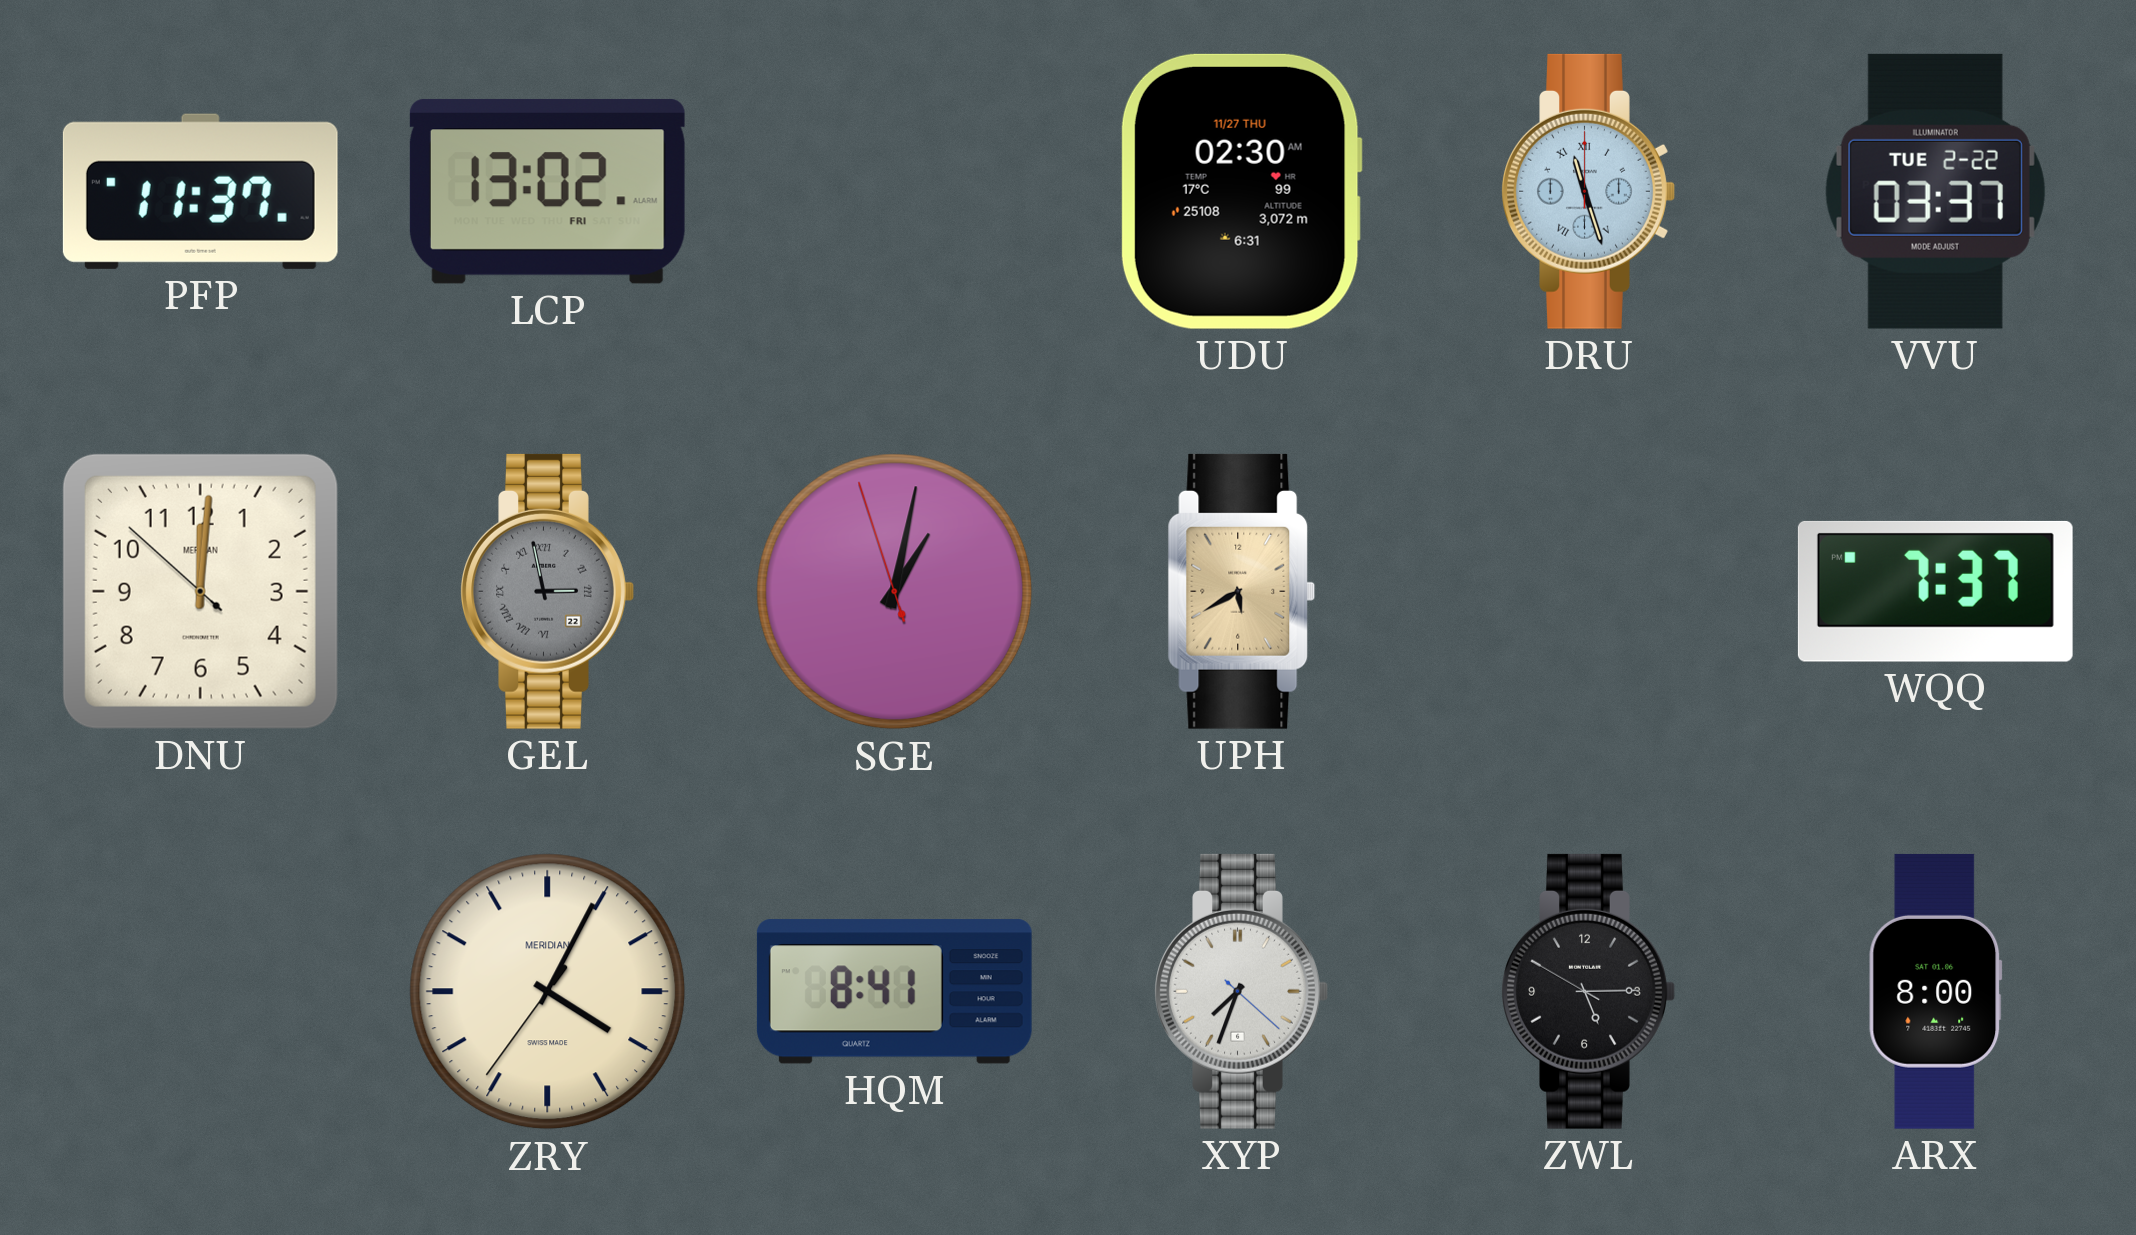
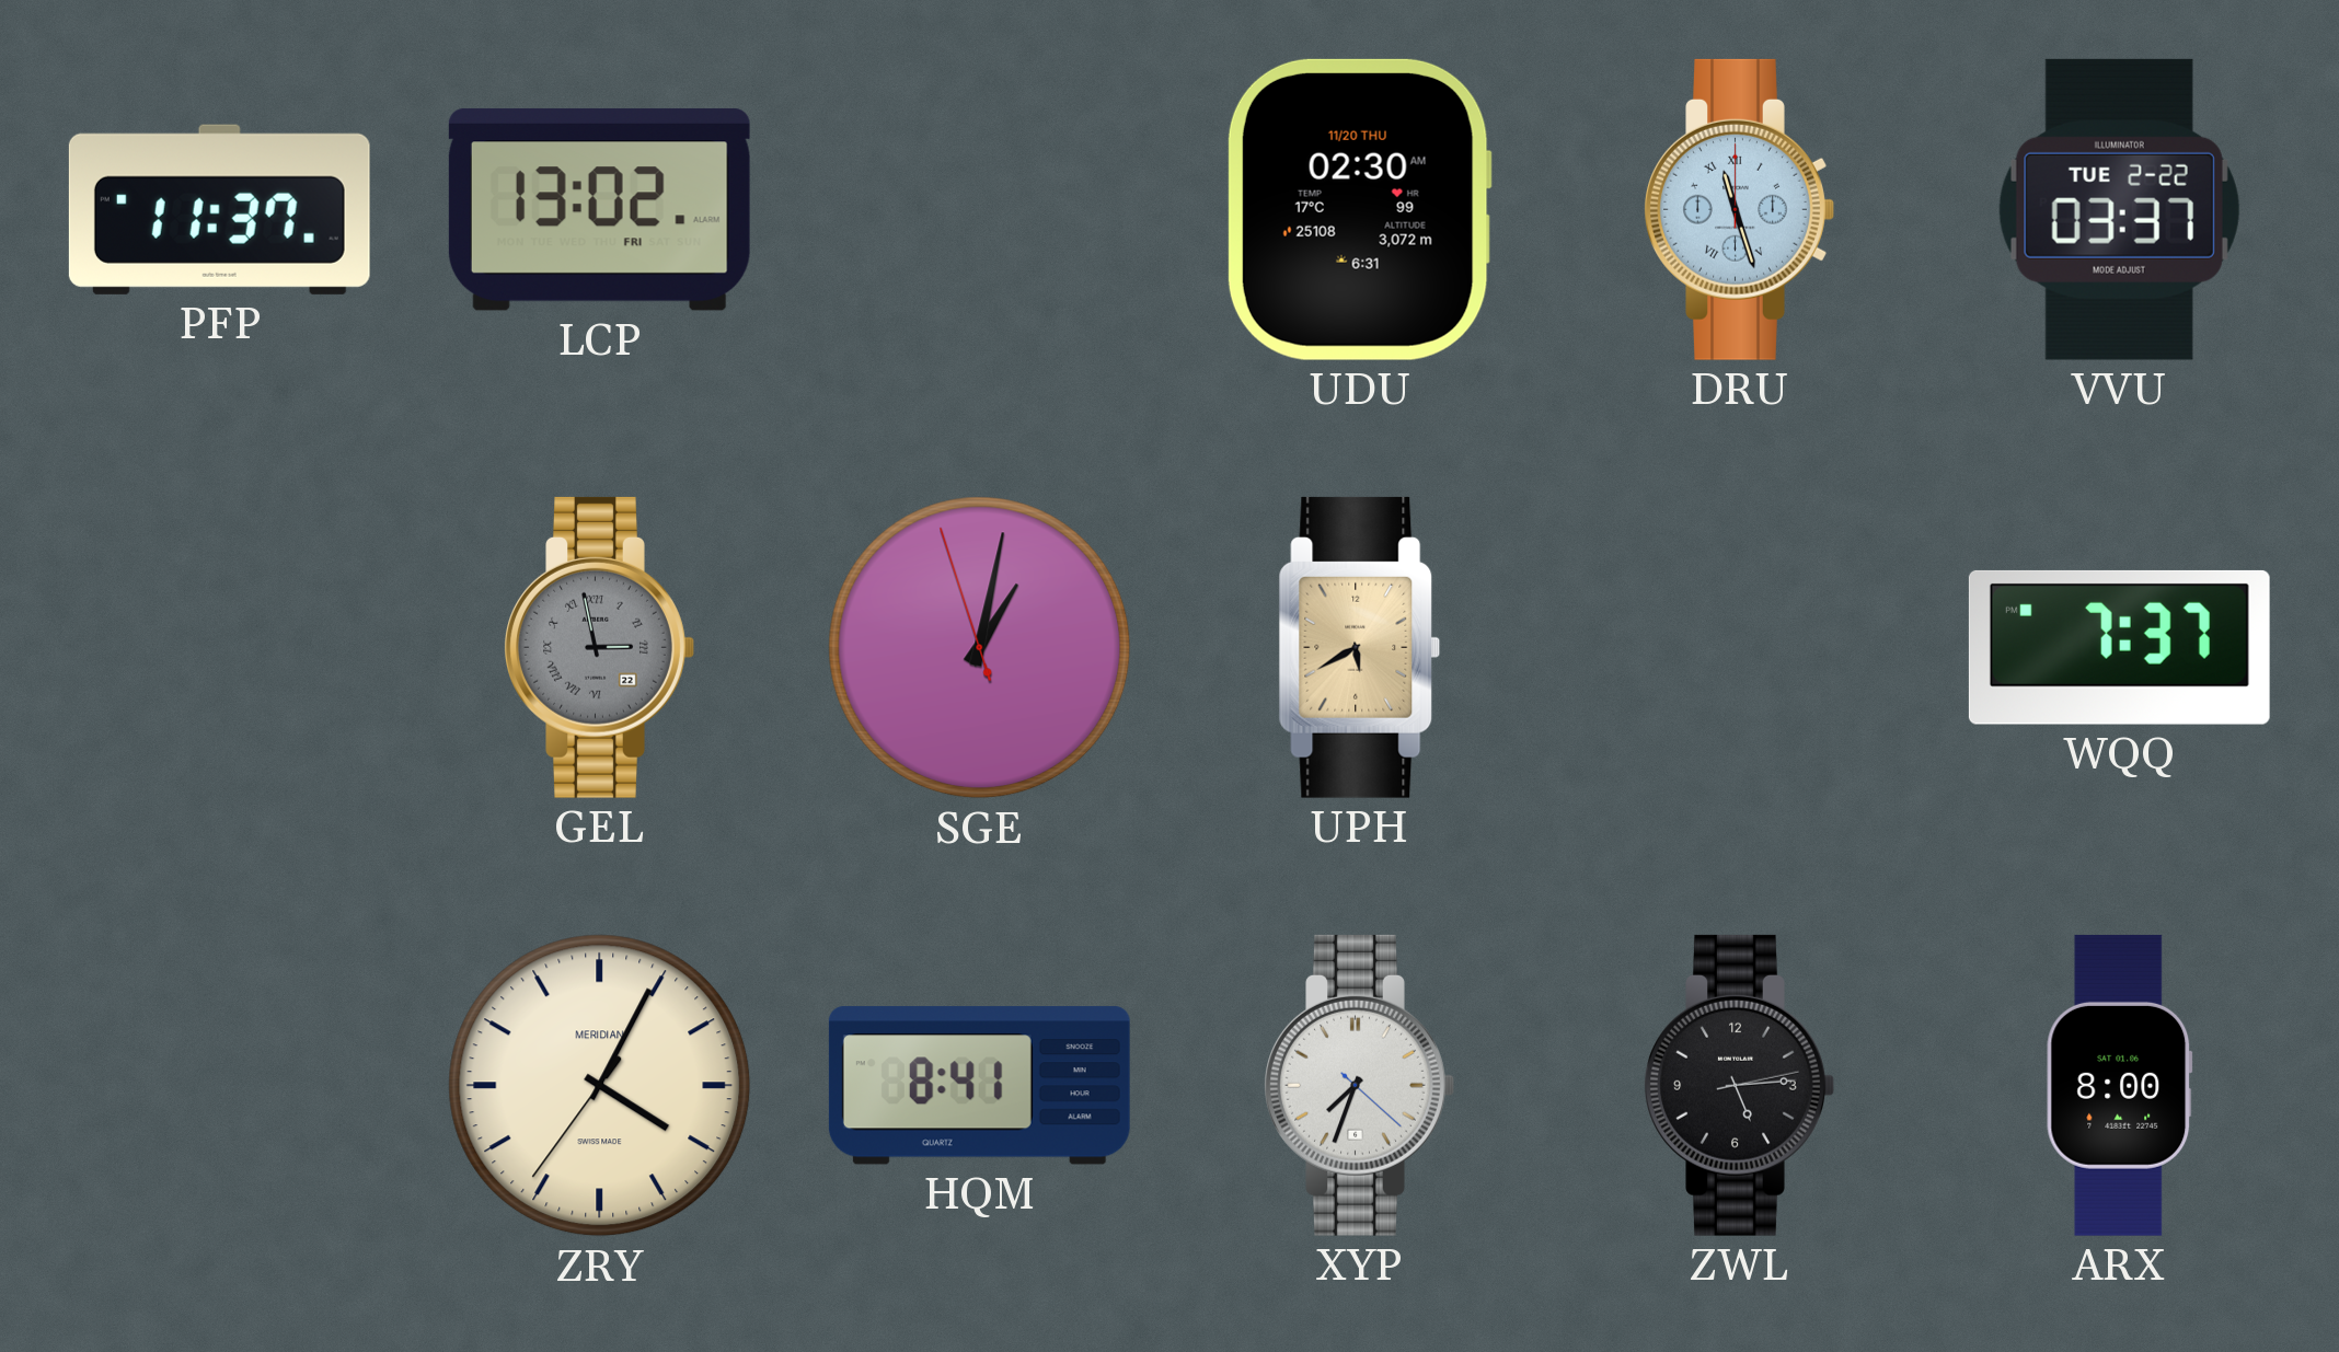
UDU date: 11/27 THU -> 11/20 THU (1359, 209)
DNU: 12:00 -> none (200, 591)
ZWL: 5:14:50 -> 5:14:13 (1739, 1085)
